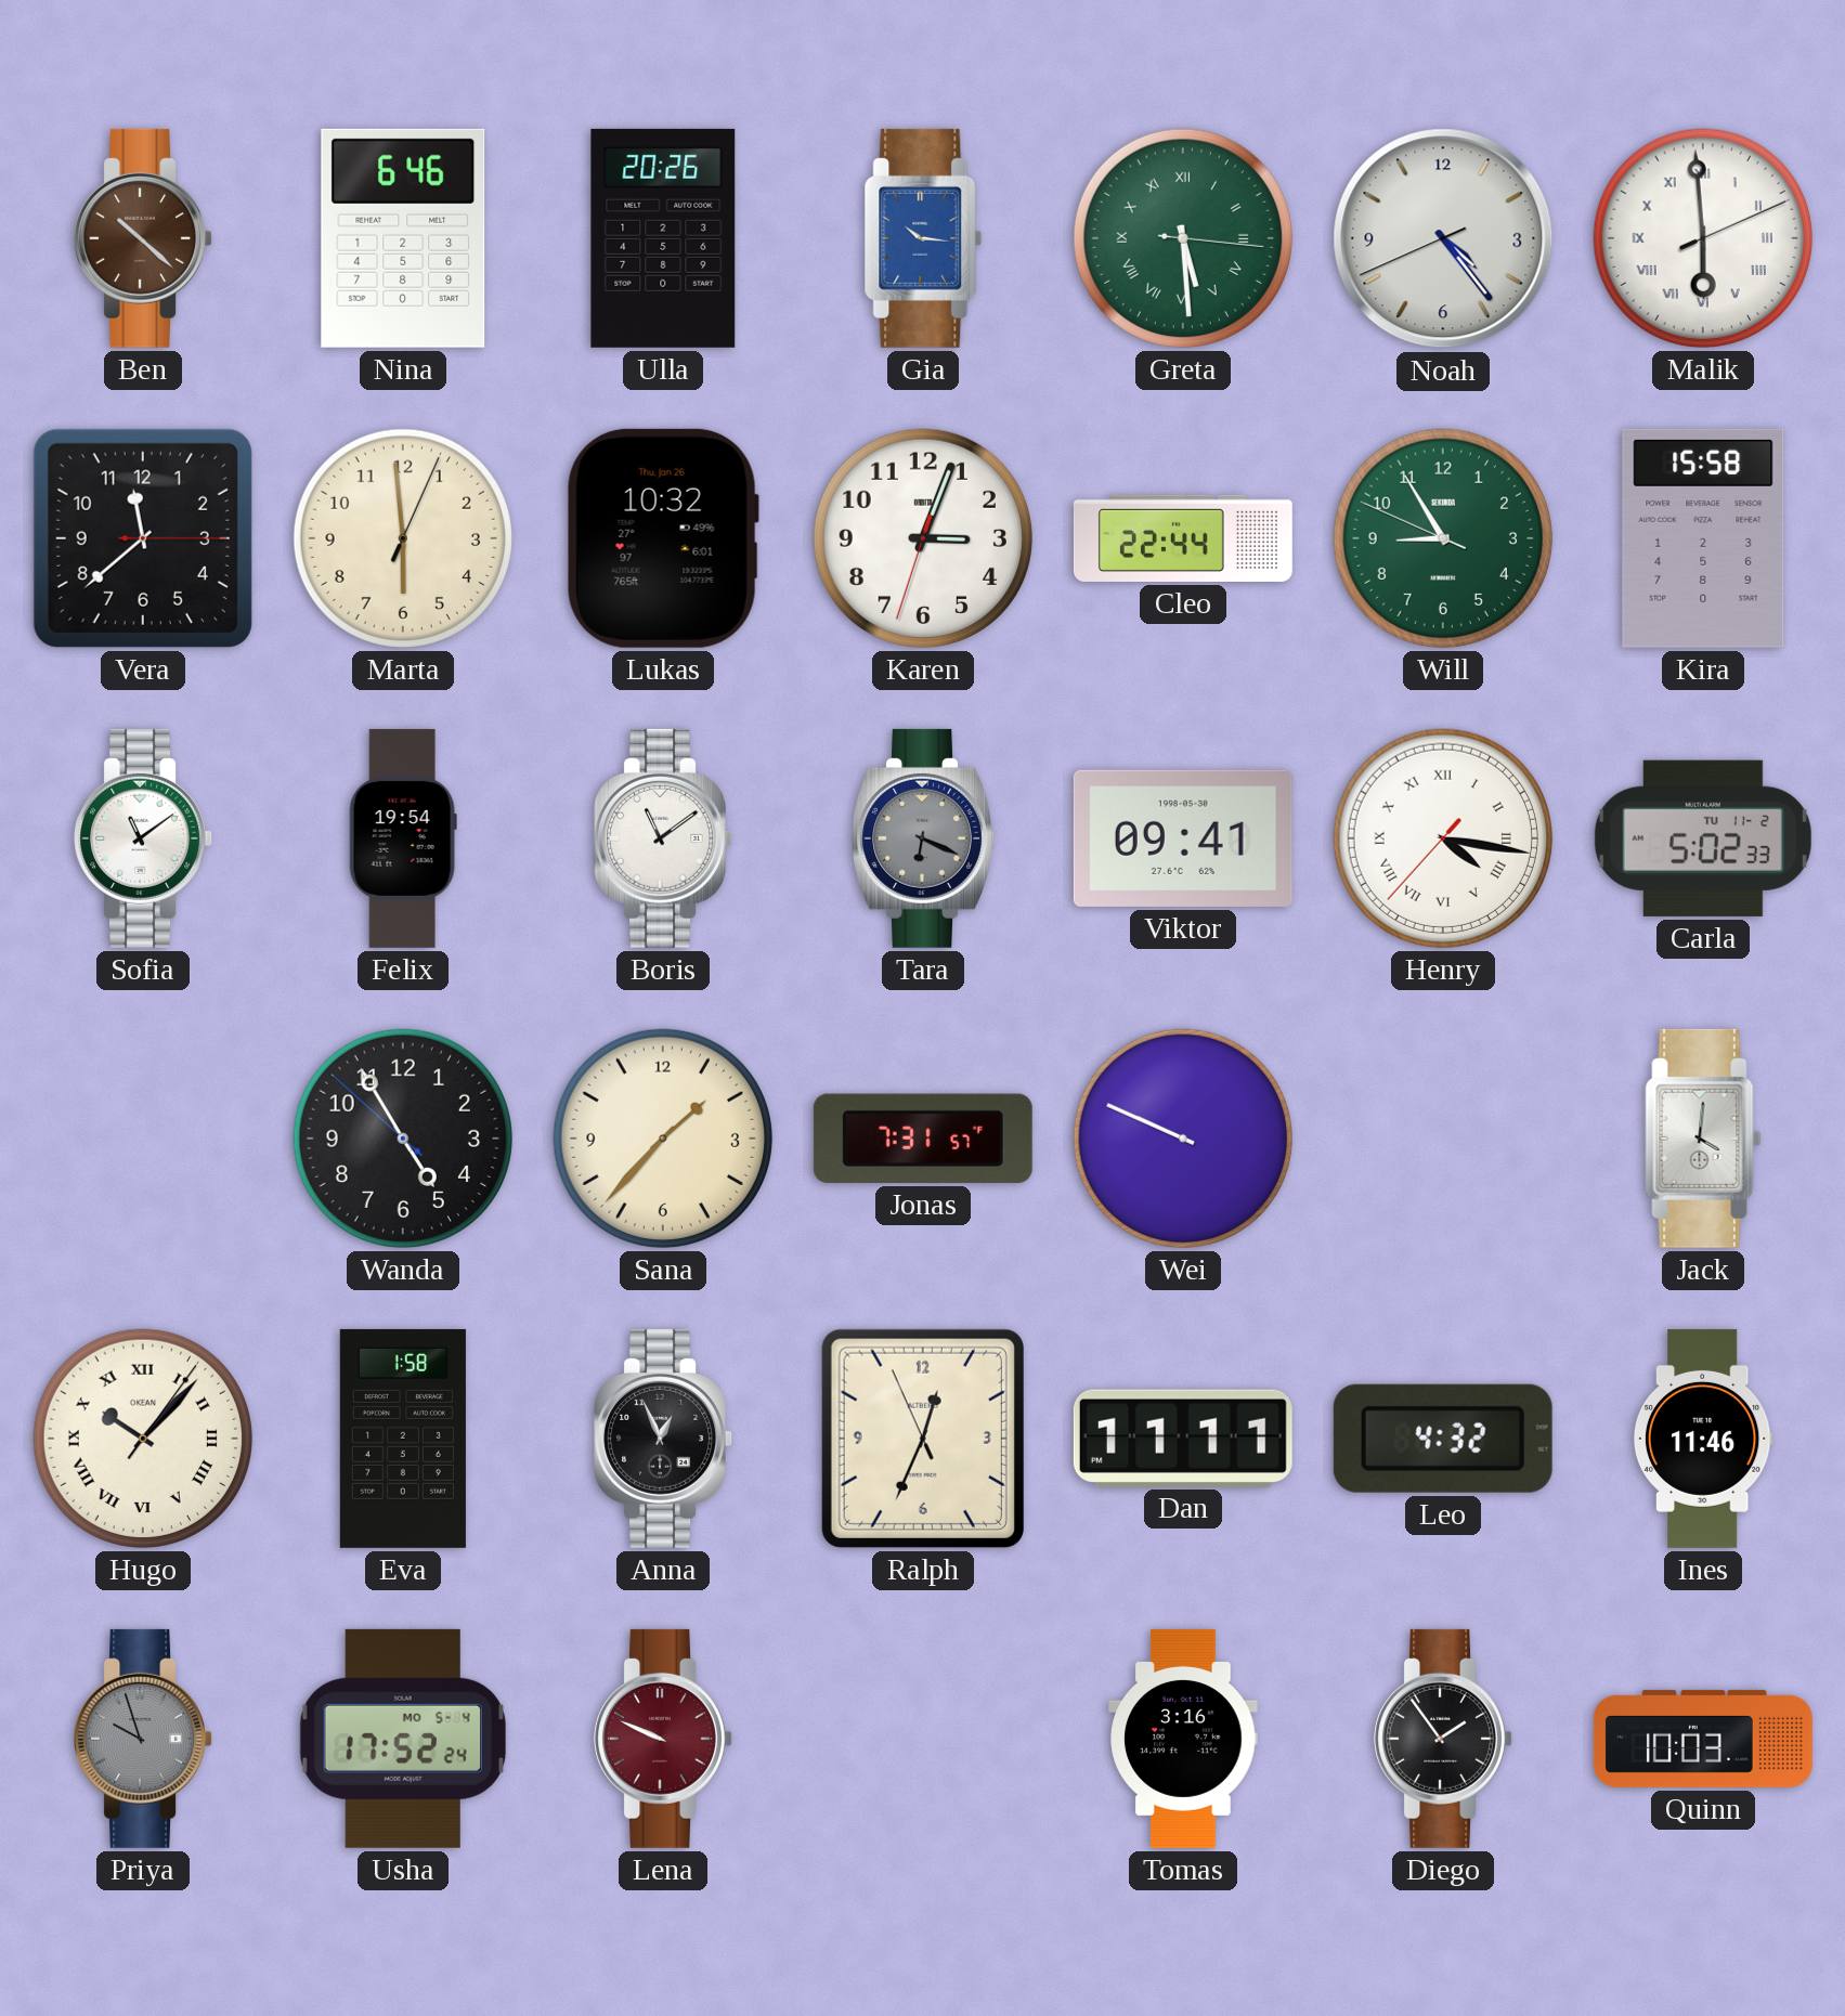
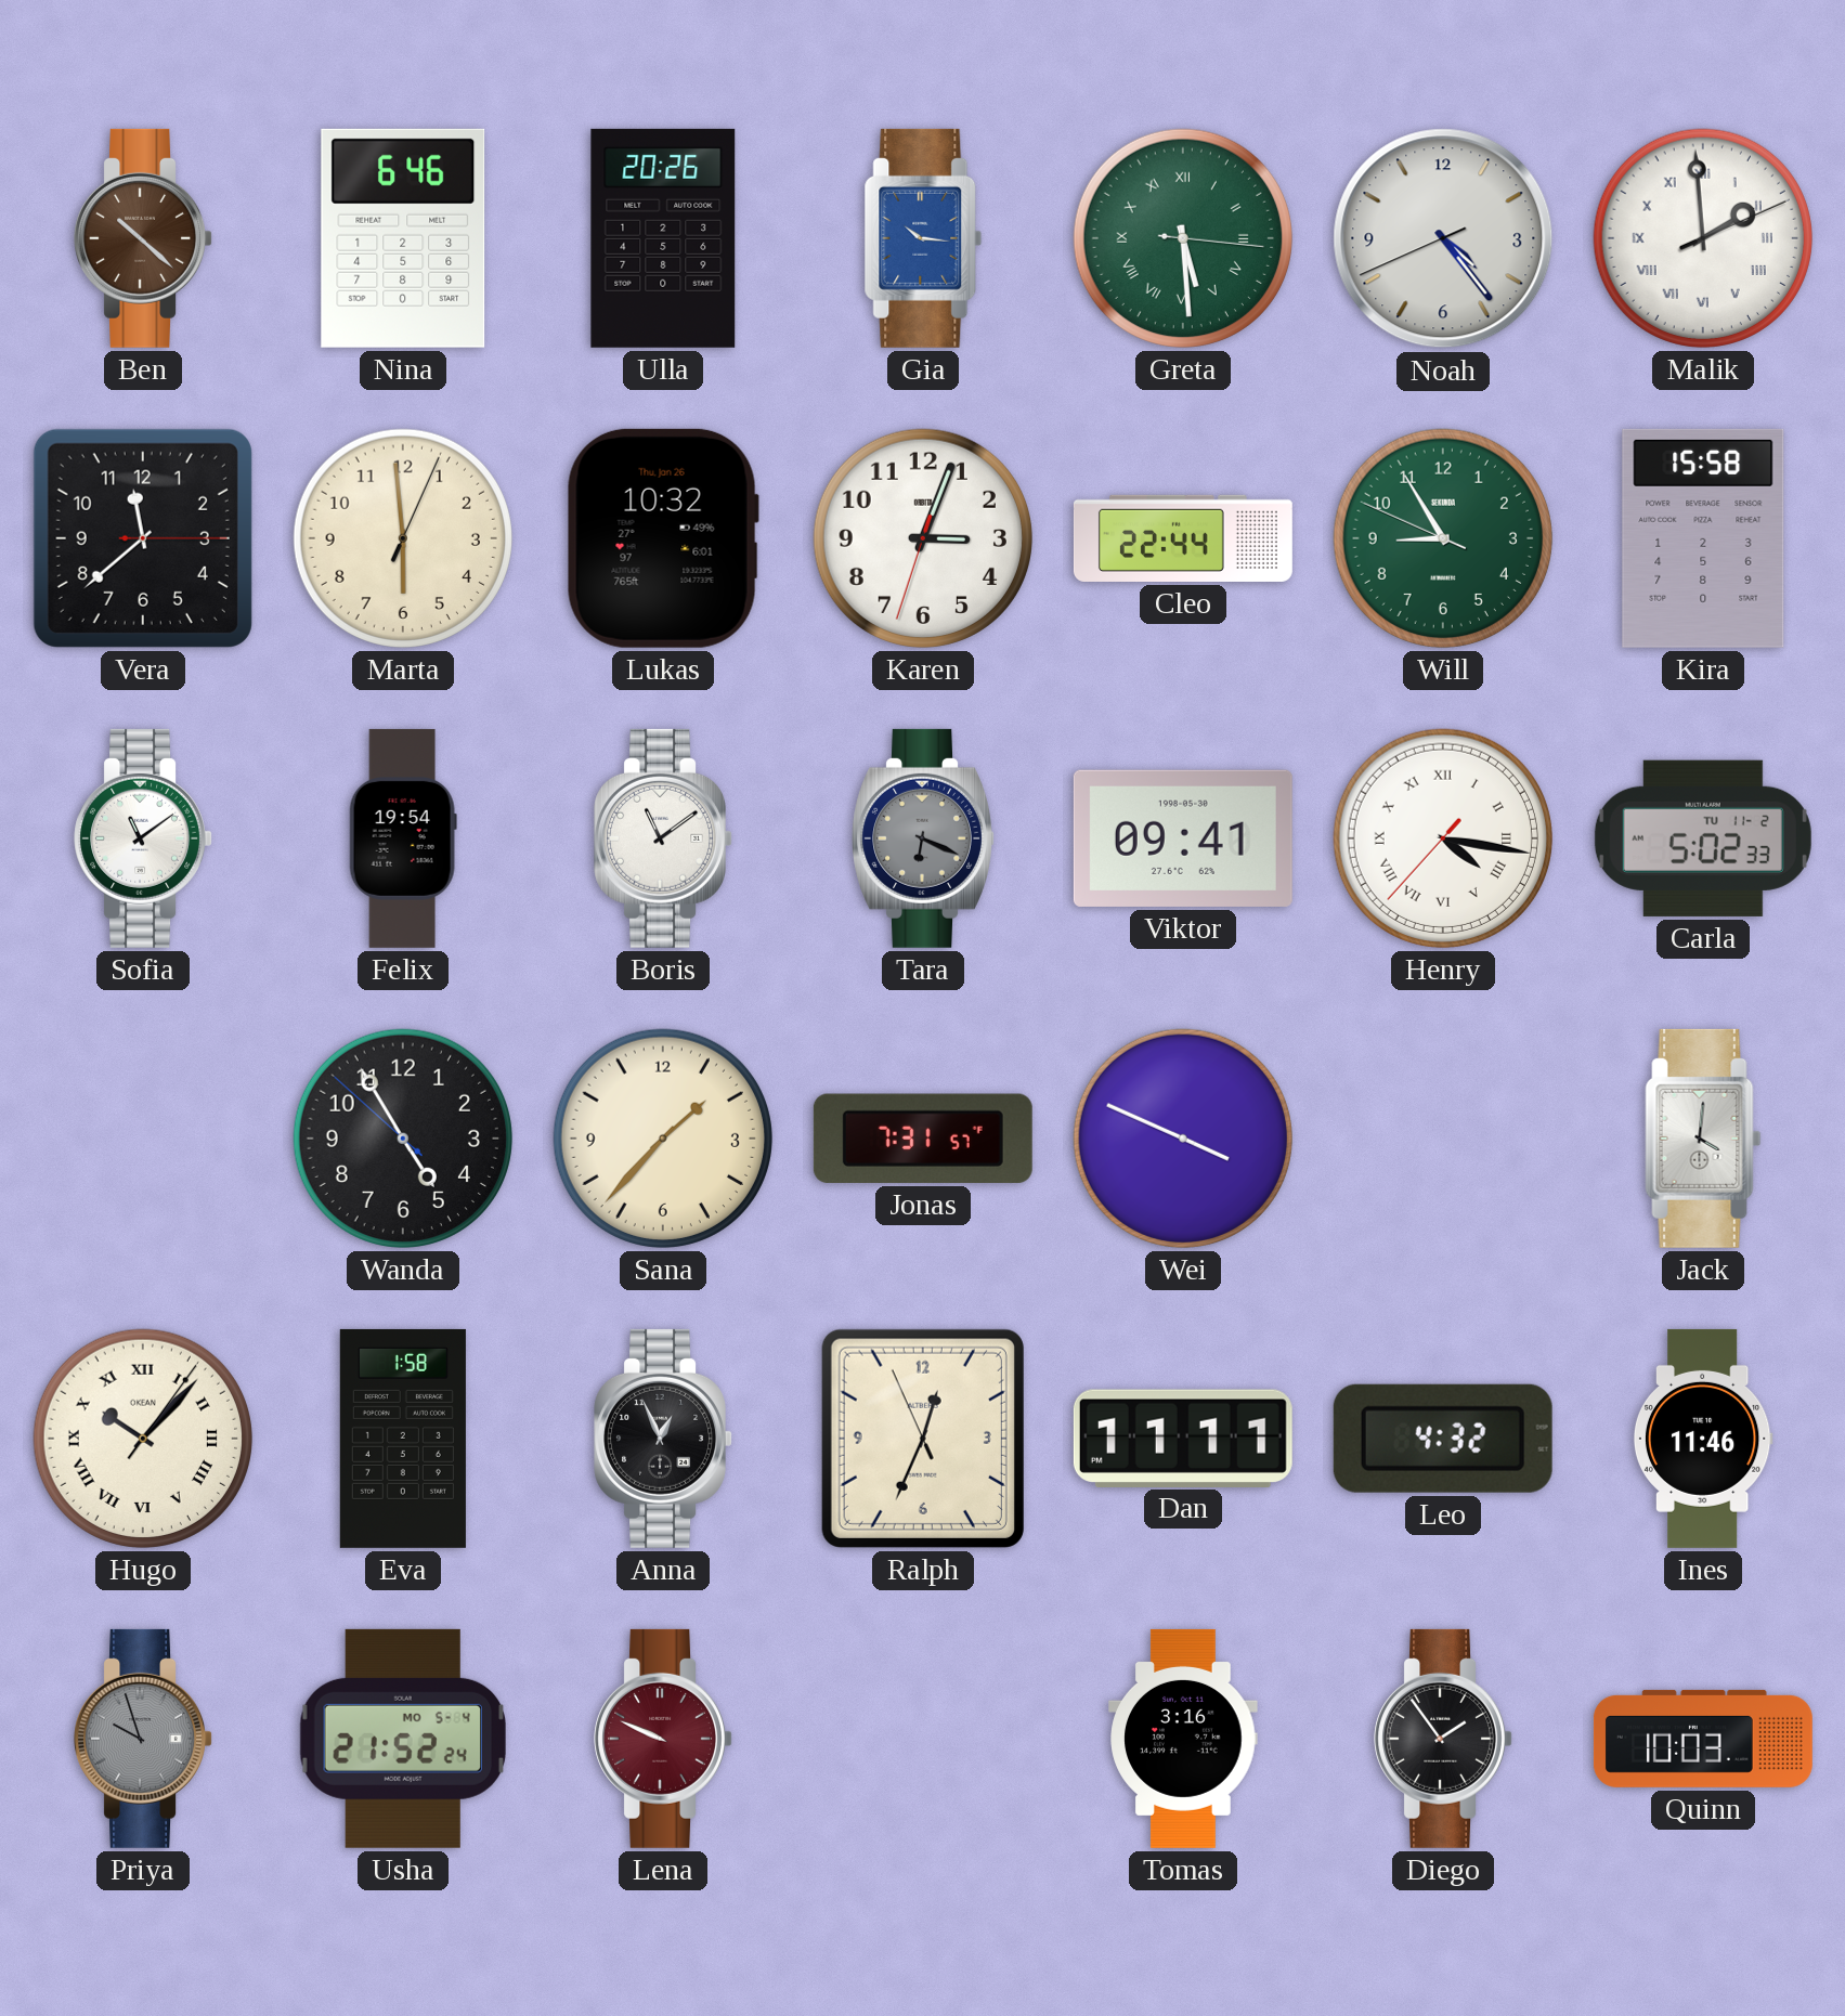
Malik: 5:59 -> 1:59 (1703, 238)
Wei: 9:49 -> 3:49 (1183, 1139)
Usha: 17:52 -> 21:52 (402, 1739)
